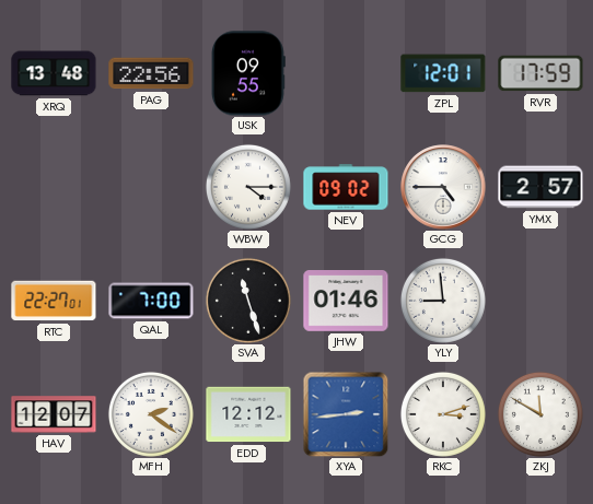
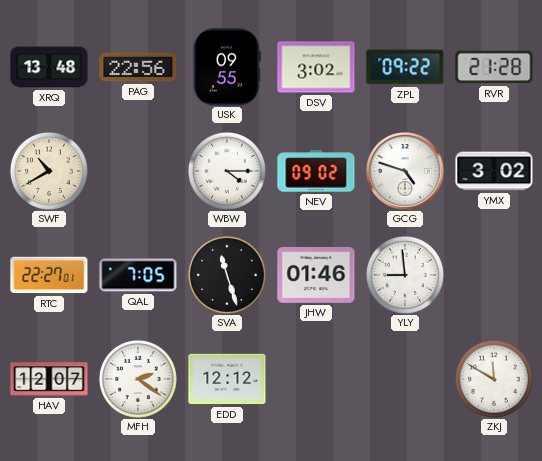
DSV: none -> 3:02 (316, 67)
ZPL: 12:01 -> 09:22 (405, 67)
RVR: 17:59 -> 21:28 (494, 67)
SWF: none -> 10:40 (49, 171)
GCG: 4:45 -> 4:48 (405, 171)
YMX: 2:57 -> 3:02 (494, 171)
QAL: 7:00 -> 7:05 (138, 275)
XYA: 2:44 -> none (346, 414)
RKC: 3:12 -> none (443, 414)
